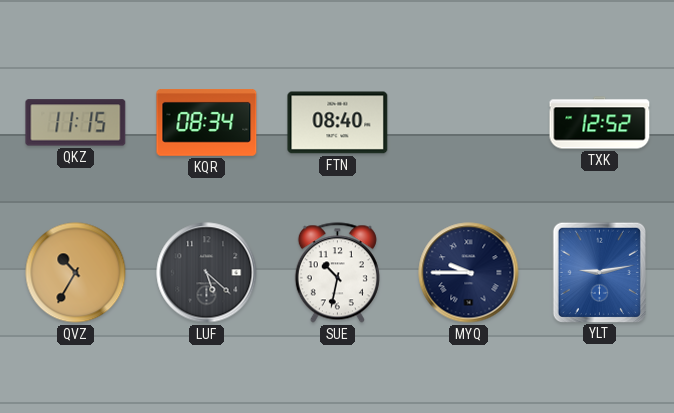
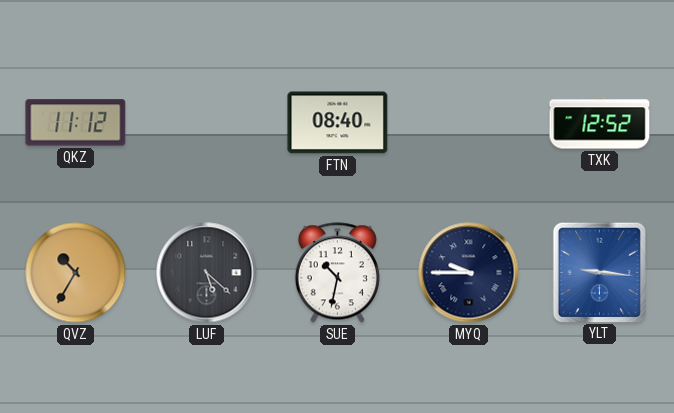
QKZ: 11:15 -> 11:12 (76, 123)
KQR: 08:34 -> none (207, 123)
YLT: 9:13 -> 9:16 (599, 272)
